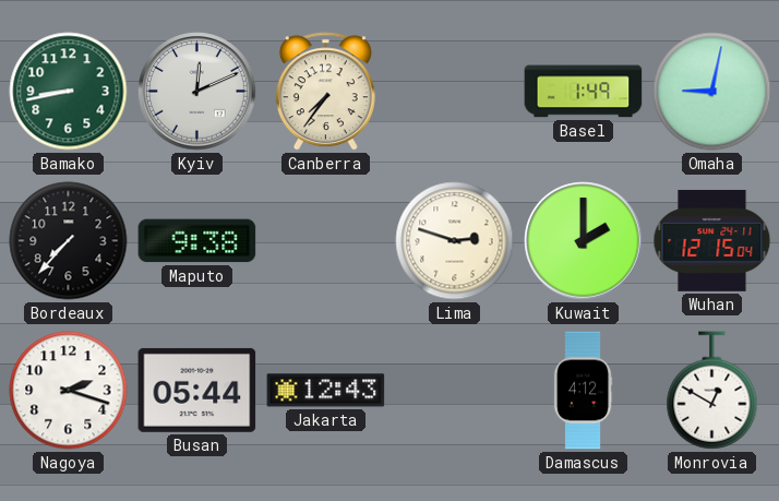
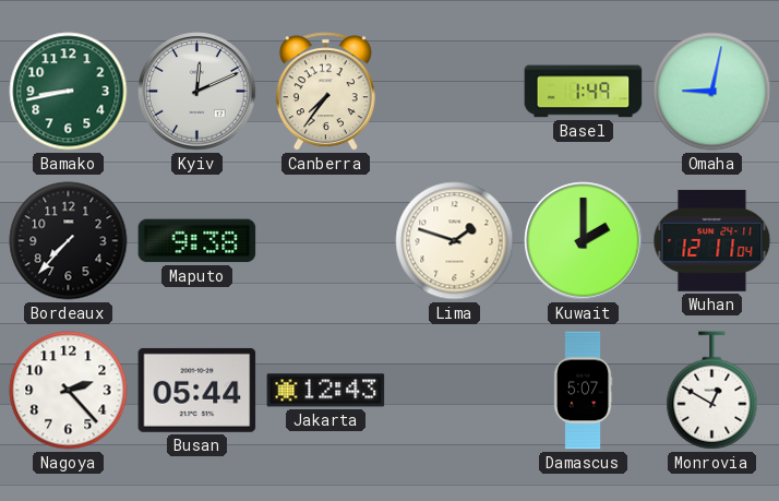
Lima: 2:48 -> 1:48 (455, 241)
Wuhan: 12:15 -> 12:11 (712, 240)
Nagoya: 2:18 -> 2:23 (69, 391)
Damascus: 4:12 -> 5:07 (583, 391)
